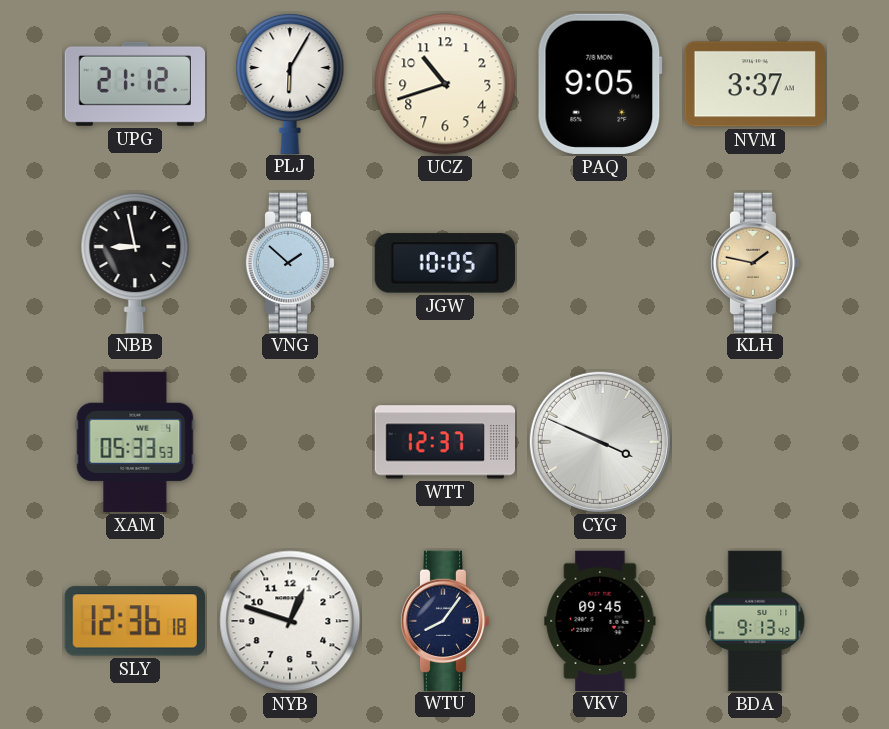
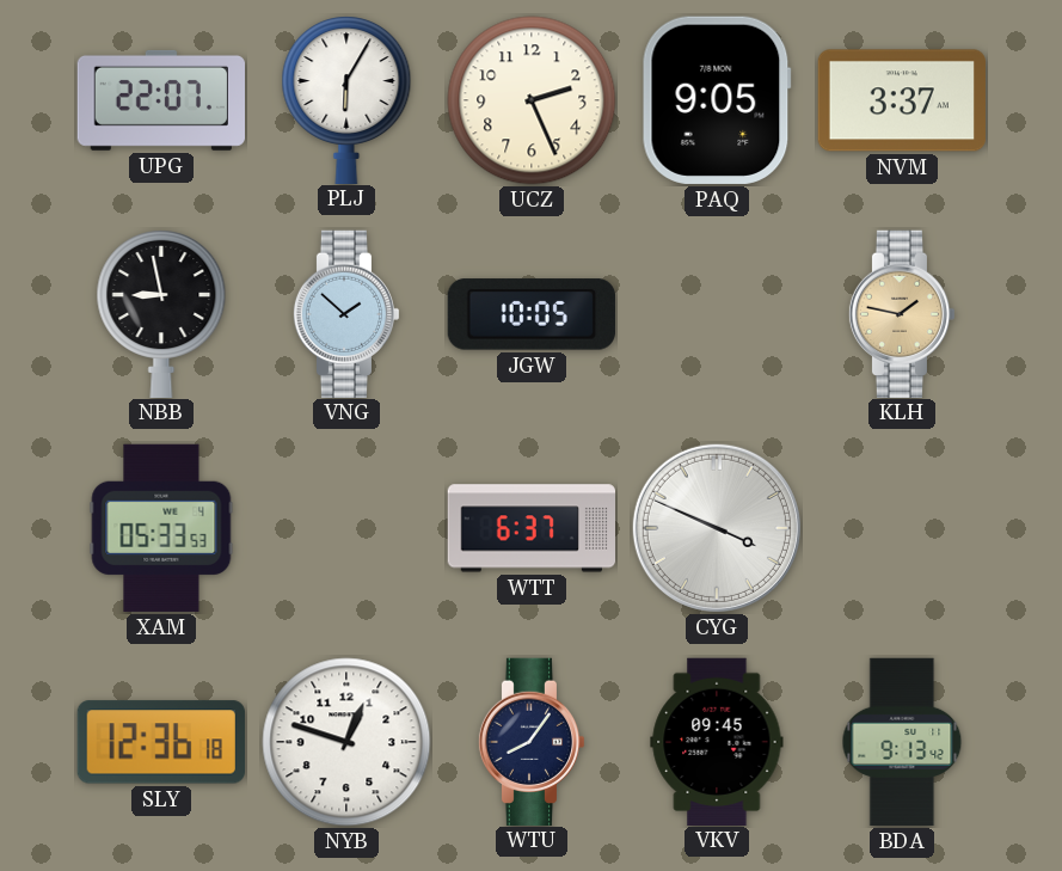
UPG: 21:12 -> 22:07 (160, 100)
UCZ: 10:42 -> 2:26 (532, 100)
WTT: 12:37 -> 6:37 (530, 528)
